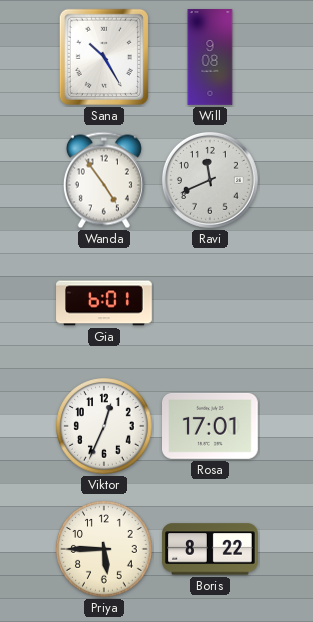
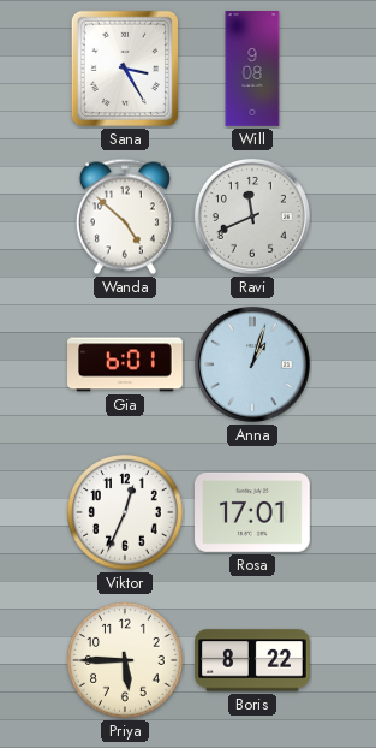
Sana: 10:25 -> 3:25 (125, 69)
Wanda: 4:54 -> 4:52 (125, 216)
Anna: none -> 1:03 (252, 364)
